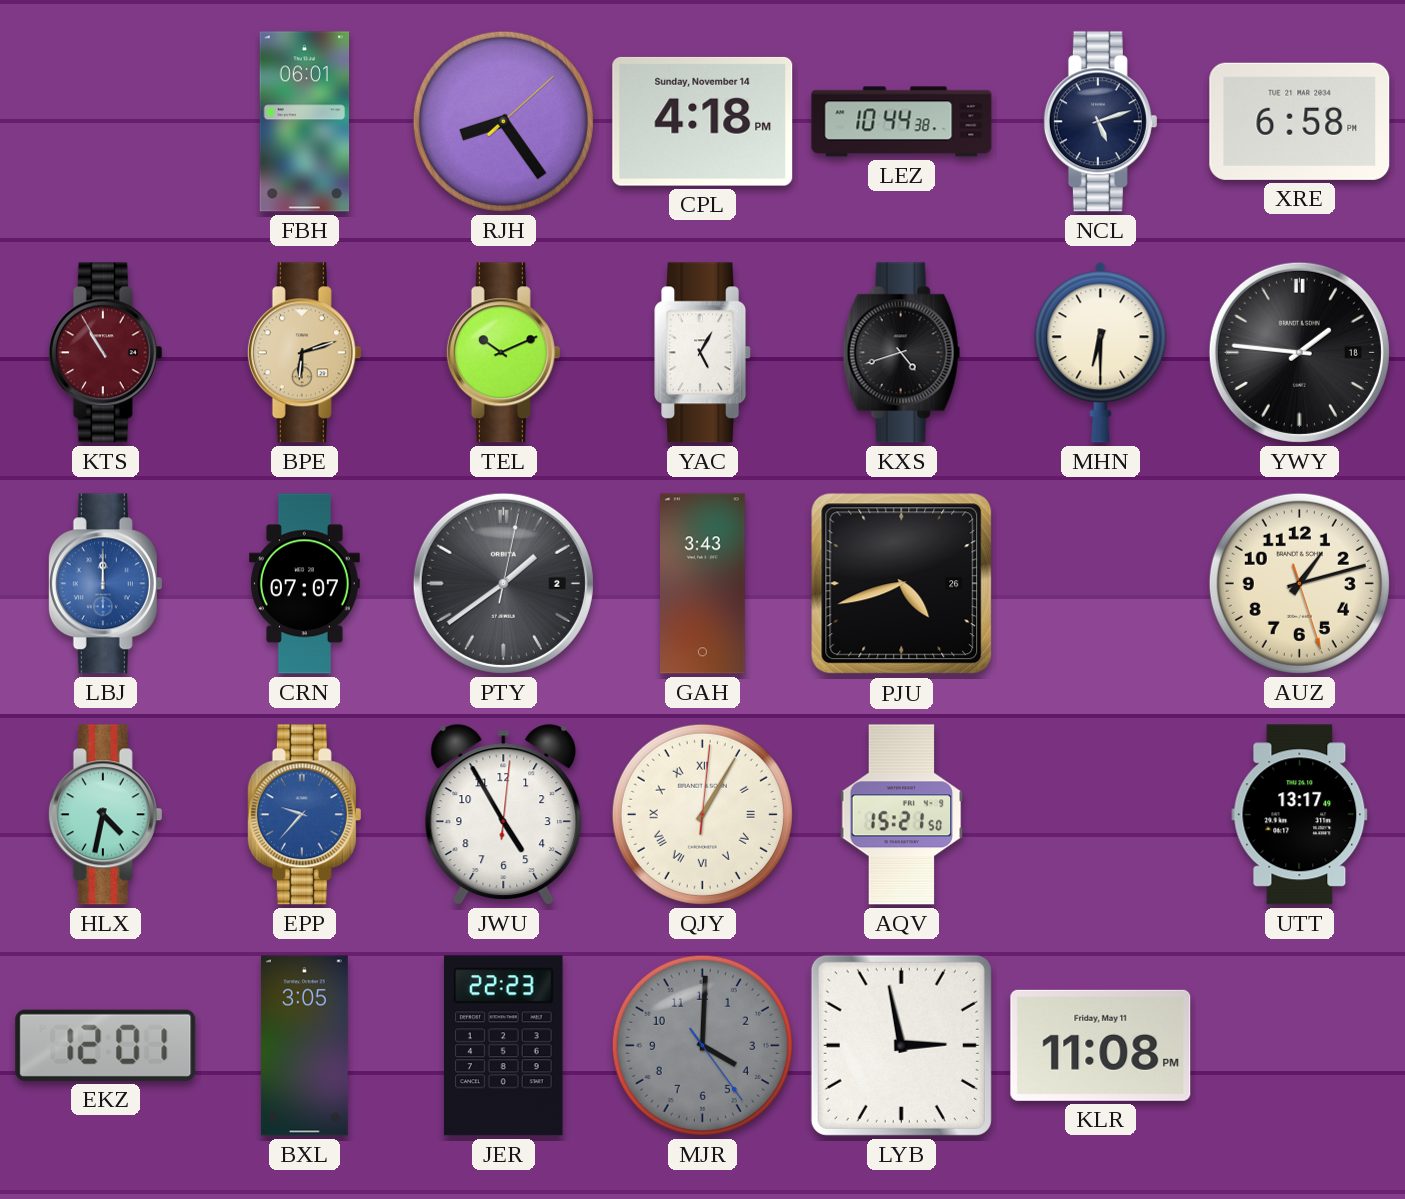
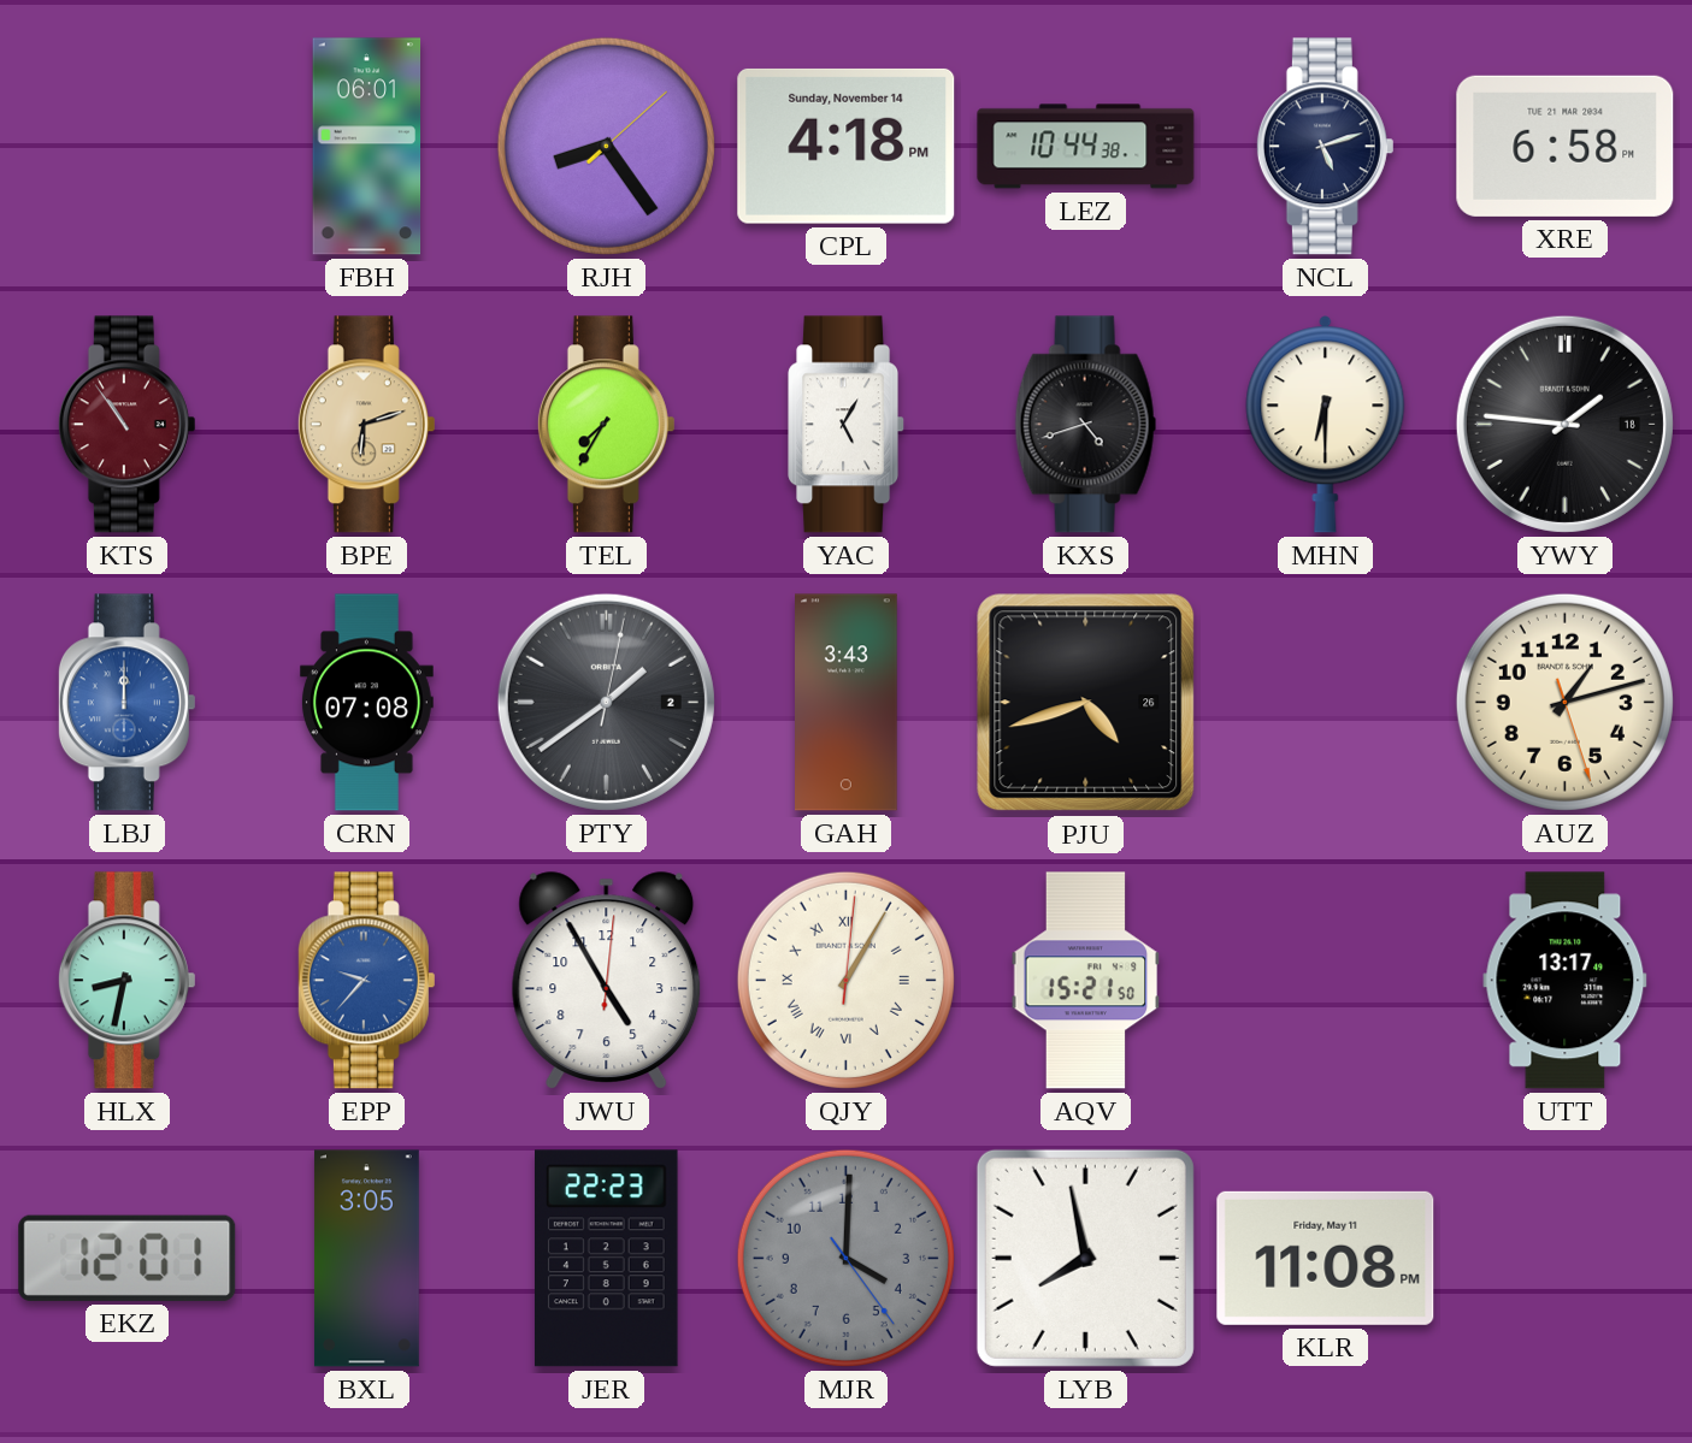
KTS: 10:55 -> 10:54 (126, 425)
TEL: 10:11 -> 7:35 (606, 425)
CRN: 07:07 -> 07:08 (366, 703)
HLX: 4:32 -> 8:32 (126, 981)
LYB: 2:58 -> 7:58 (1085, 1258)
